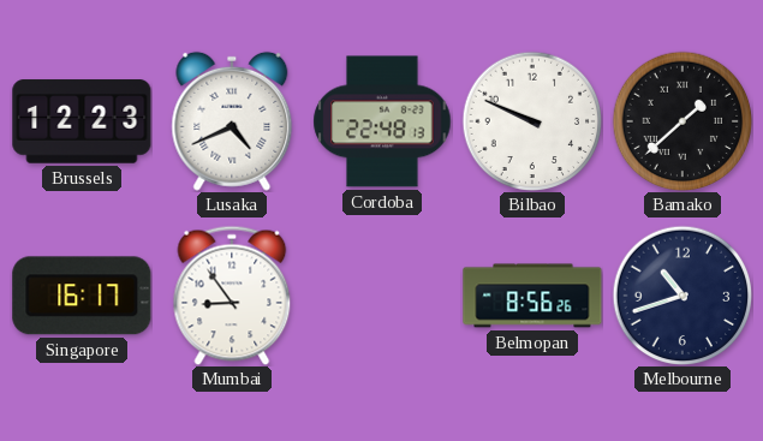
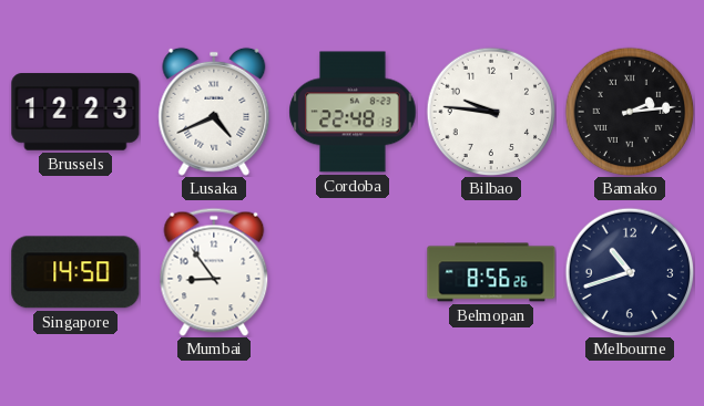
Bilbao: 9:49 -> 9:46 (491, 112)
Bamako: 1:38 -> 2:14 (630, 112)
Singapore: 16:17 -> 14:50 (75, 272)
